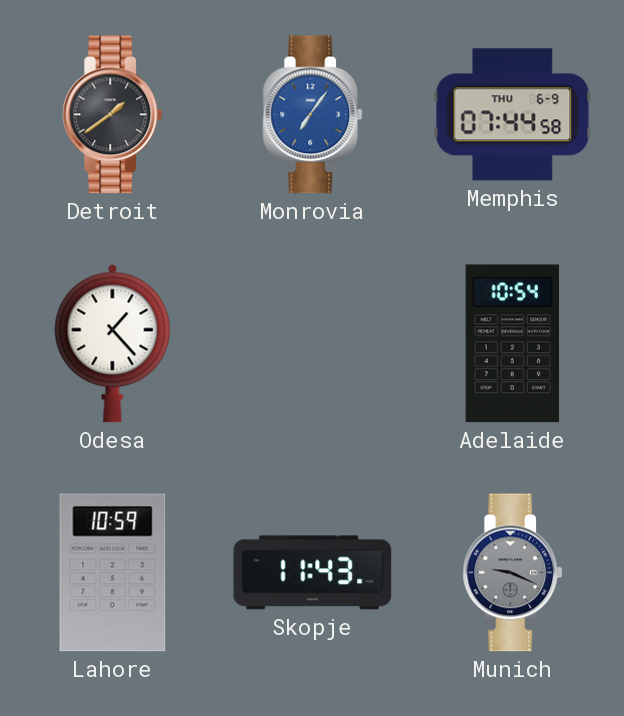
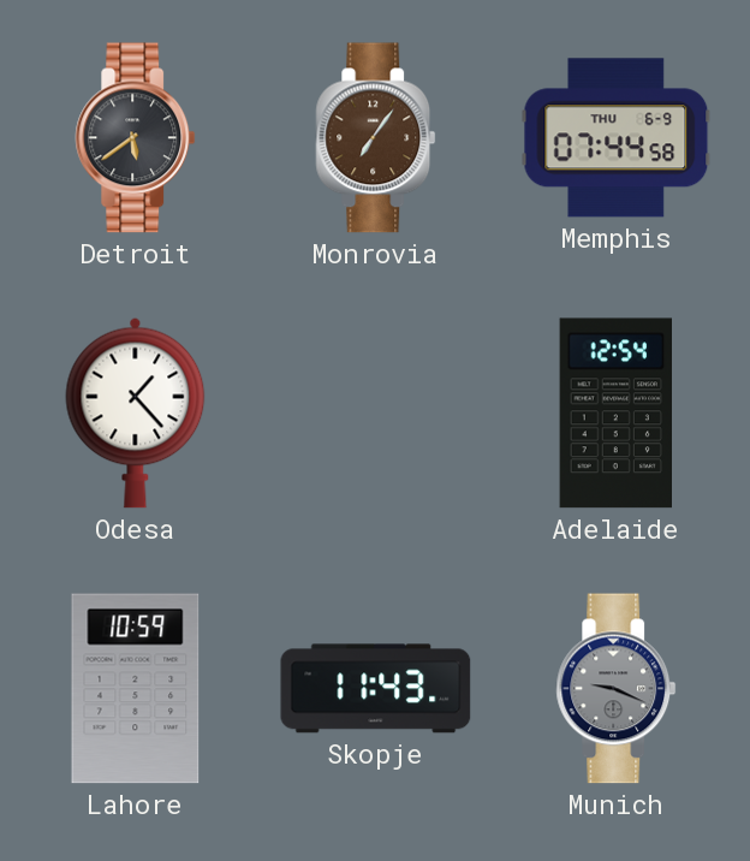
Detroit: 1:39 -> 5:39 (136, 138)
Monrovia dial: blue -> brown (376, 138)
Adelaide: 10:54 -> 12:54 (617, 414)
